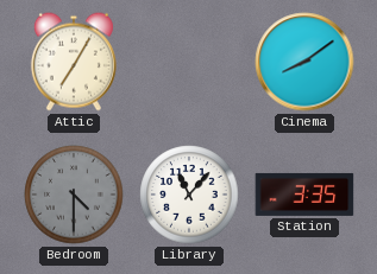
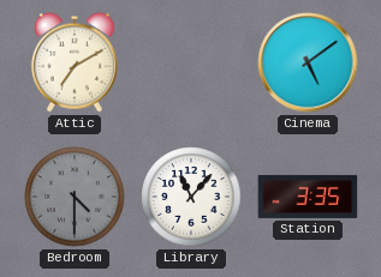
Attic: 7:05 -> 7:10 (75, 62)
Cinema: 8:09 -> 5:09 (308, 62)
